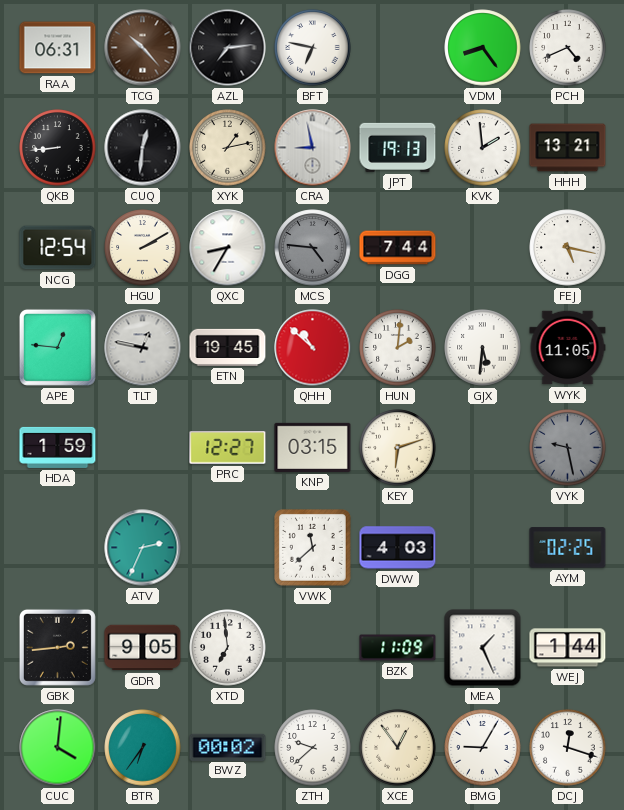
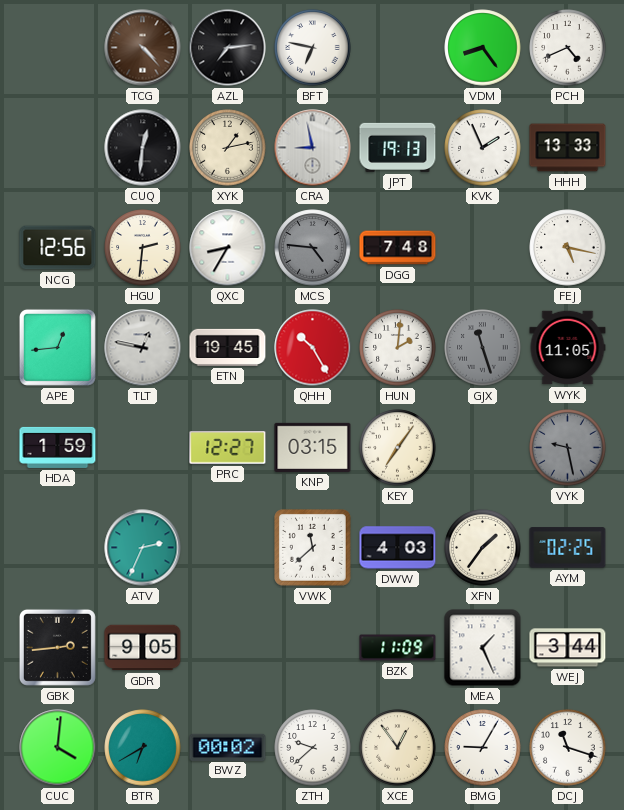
RAA: 06:31 -> none (58, 48)
TCG: 10:23 -> 4:23 (143, 48)
QKB: 8:44 -> none (58, 148)
KVK: 1:59 -> 1:56 (483, 148)
HHH: 13:21 -> 13:33 (568, 148)
NCG: 12:54 -> 12:56 (58, 248)
HGU: 2:10 -> 2:31 (143, 248)
DGG: 7:44 -> 7:48 (398, 248)
APE: 12:46 -> 12:44 (57, 347)
QHH: 10:52 -> 10:25 (313, 348)
GJX: 5:31 -> 11:27 (483, 348)
GJX dial: white -> grey (483, 348)
KEY: 6:12 -> 7:06 (398, 448)
XFN: none -> 1:36 (483, 548)
XTD: 6:59 -> none (228, 648)
WEJ: 1:44 -> 3:44 (568, 648)
BTR: 6:36 -> 6:40 (143, 748)
DCJ: 12:18 -> 11:18 (568, 748)
